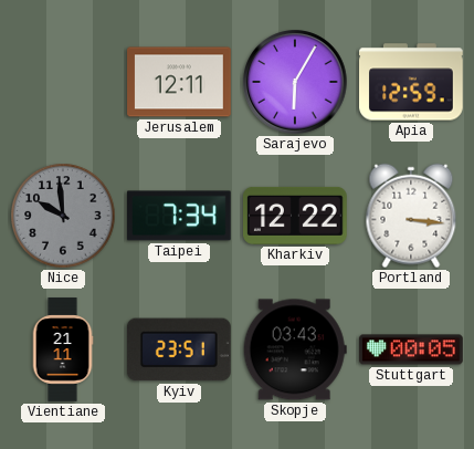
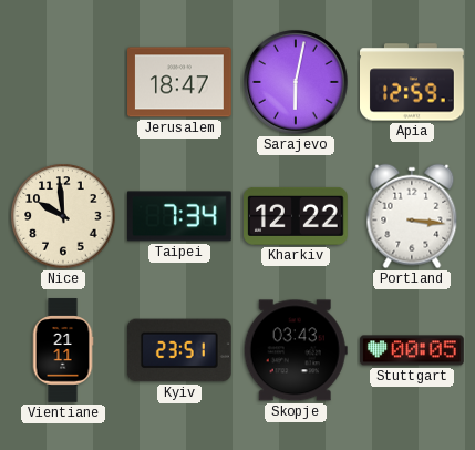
Jerusalem: 12:11 -> 18:47 (179, 82)
Sarajevo: 6:05 -> 6:02 (296, 82)
Nice dial: grey -> cream (63, 216)
